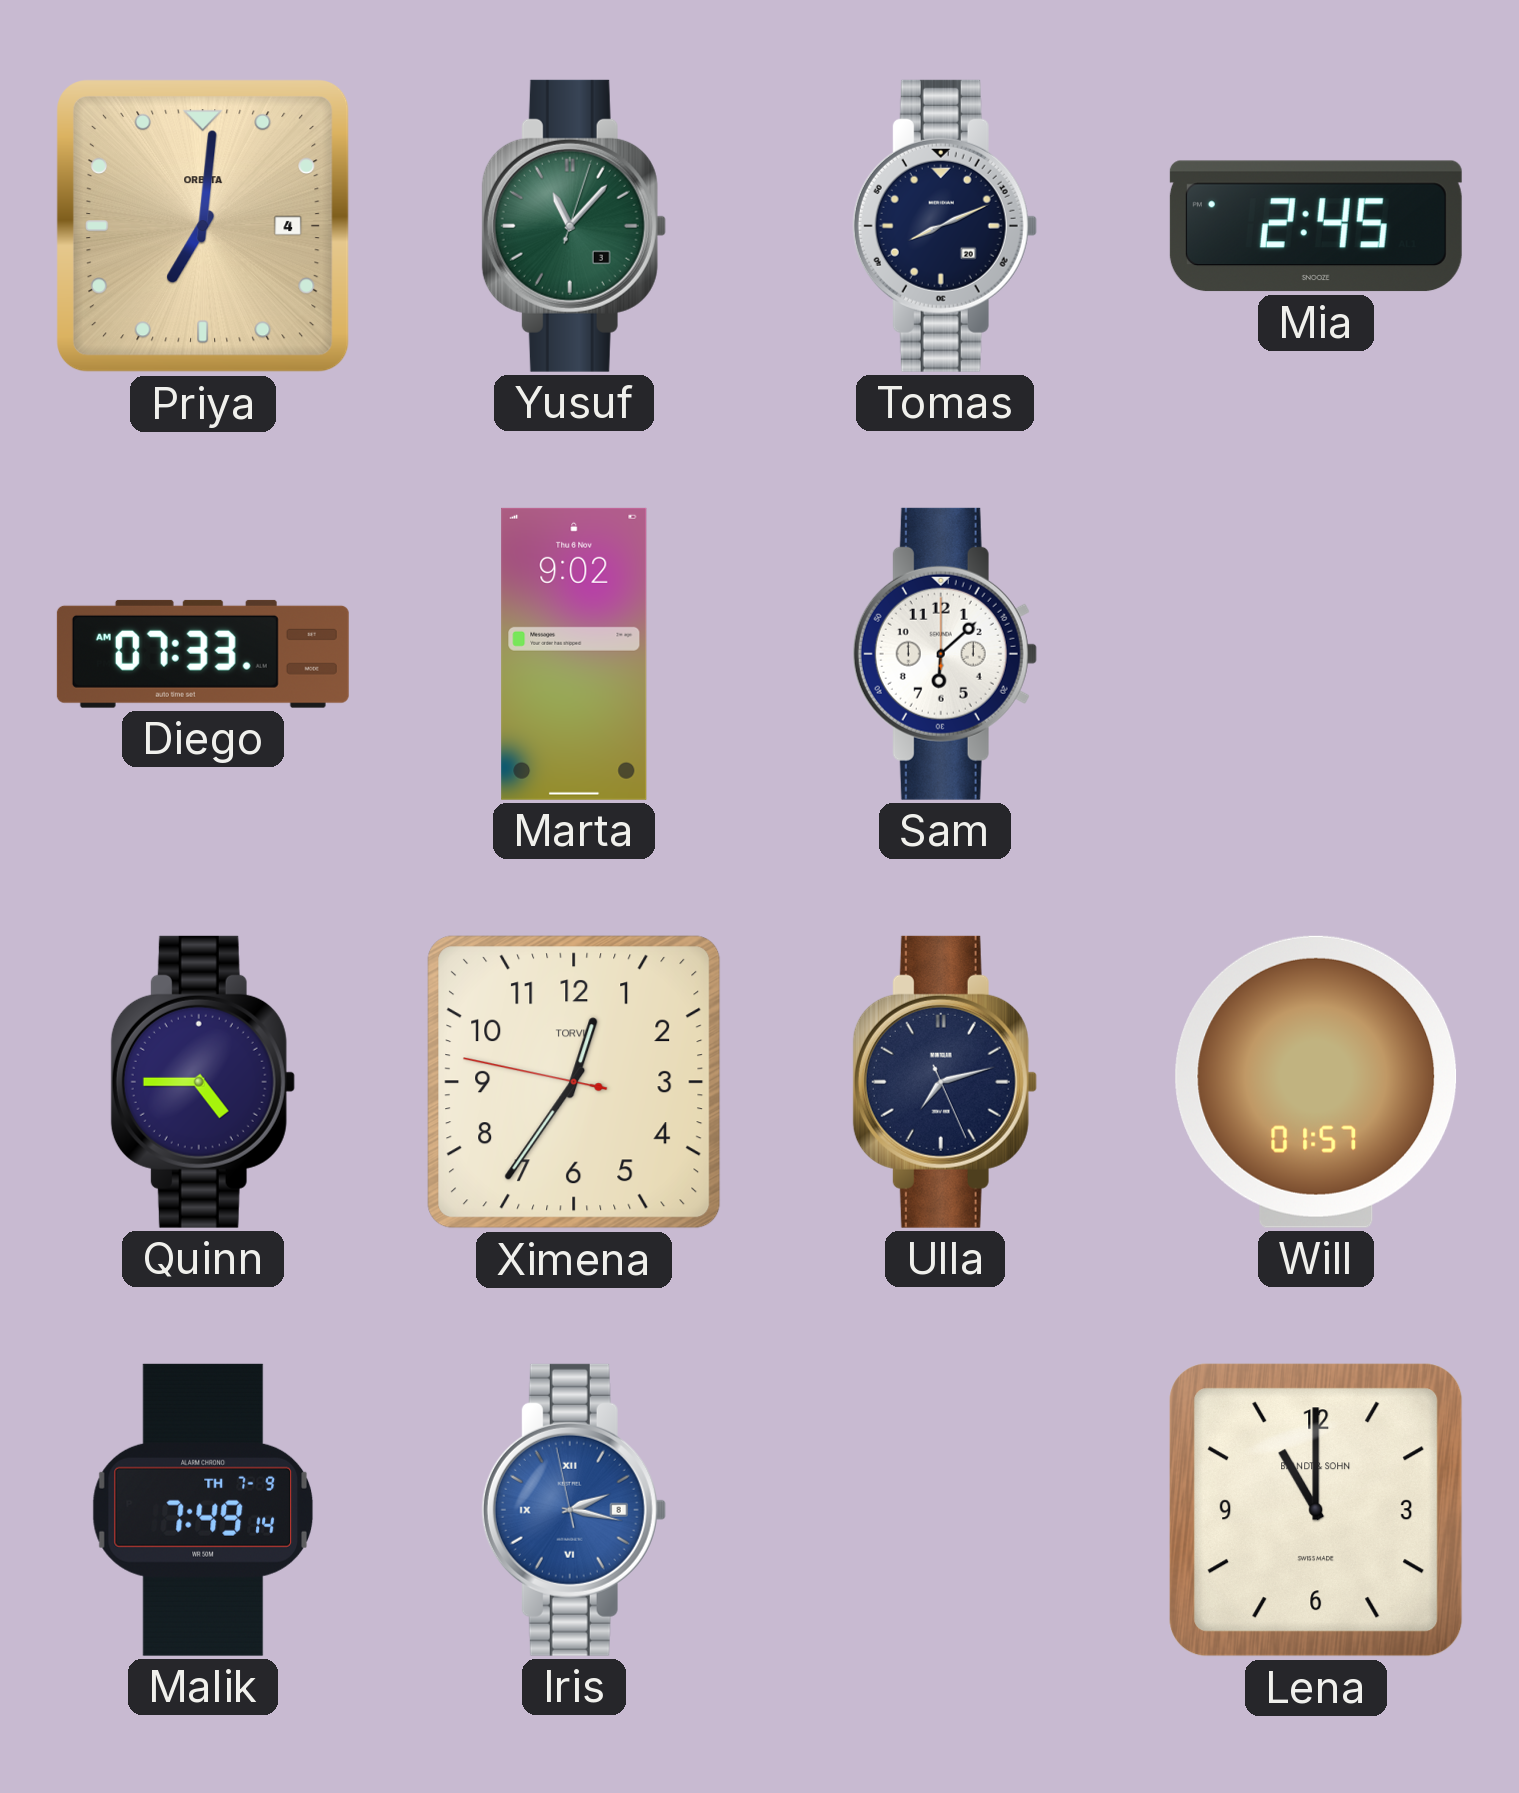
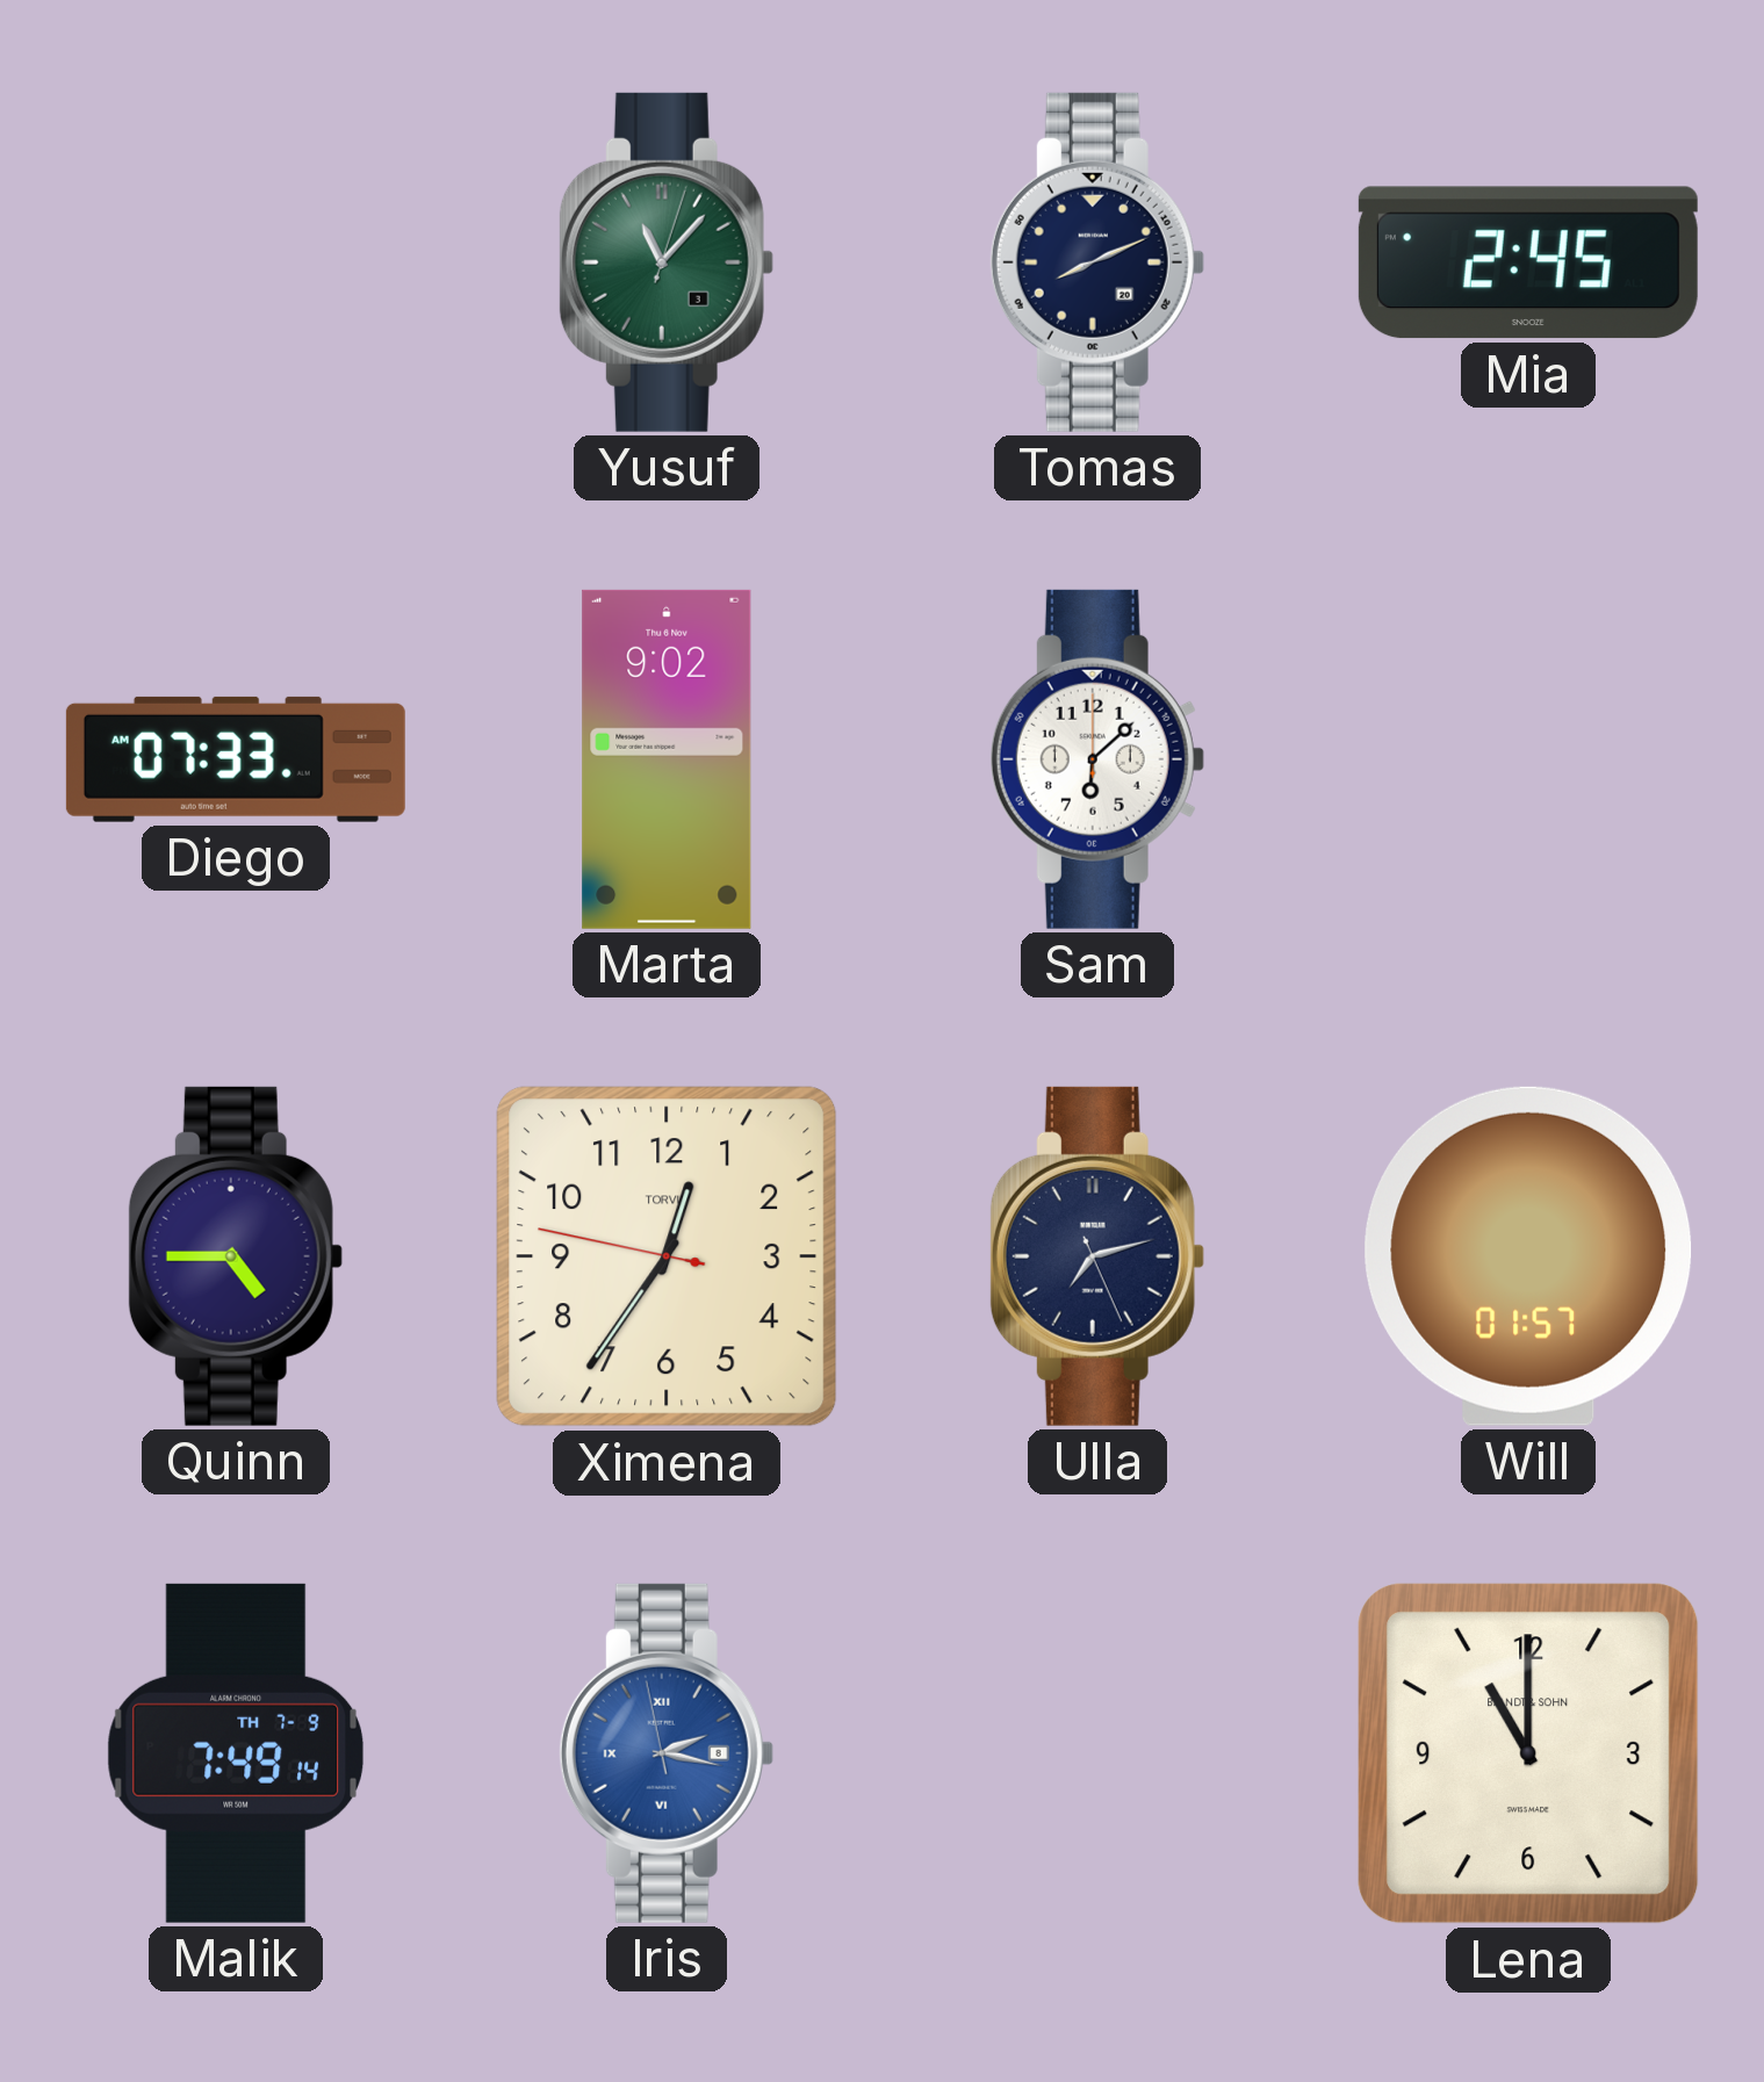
Priya: 7:01 -> none (204, 227)
